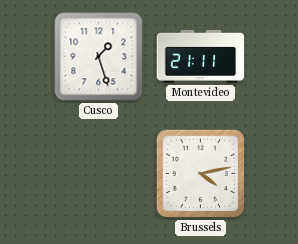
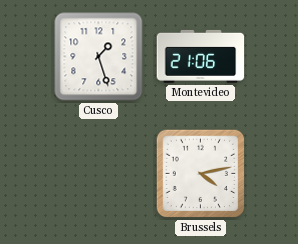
Montevideo: 21:11 -> 21:06 (201, 56)
